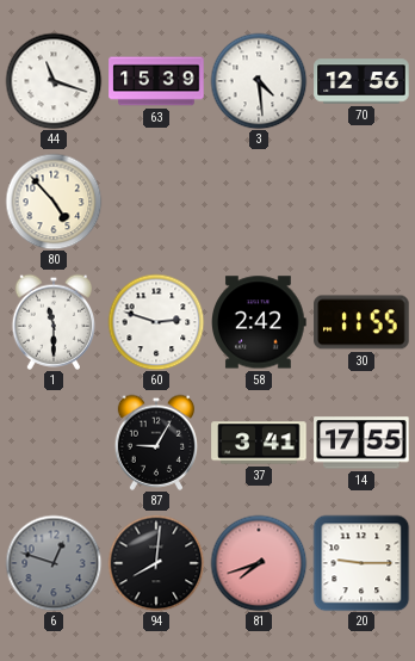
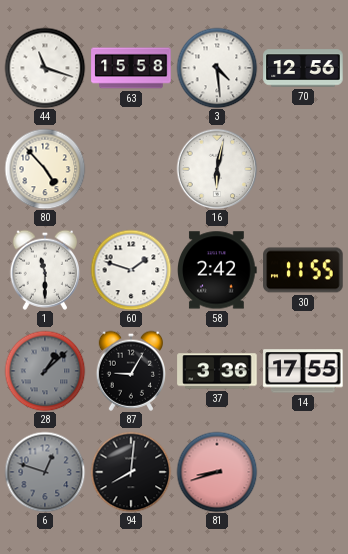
63: 15:39 -> 15:58 (131, 68)
16: none -> 6:02 (217, 169)
60: 2:48 -> 1:48 (131, 270)
28: none -> 1:08 (45, 371)
37: 3:41 -> 3:36 (217, 371)
81: 7:42 -> 8:42 (217, 472)
20: 9:15 -> none (361, 563)
